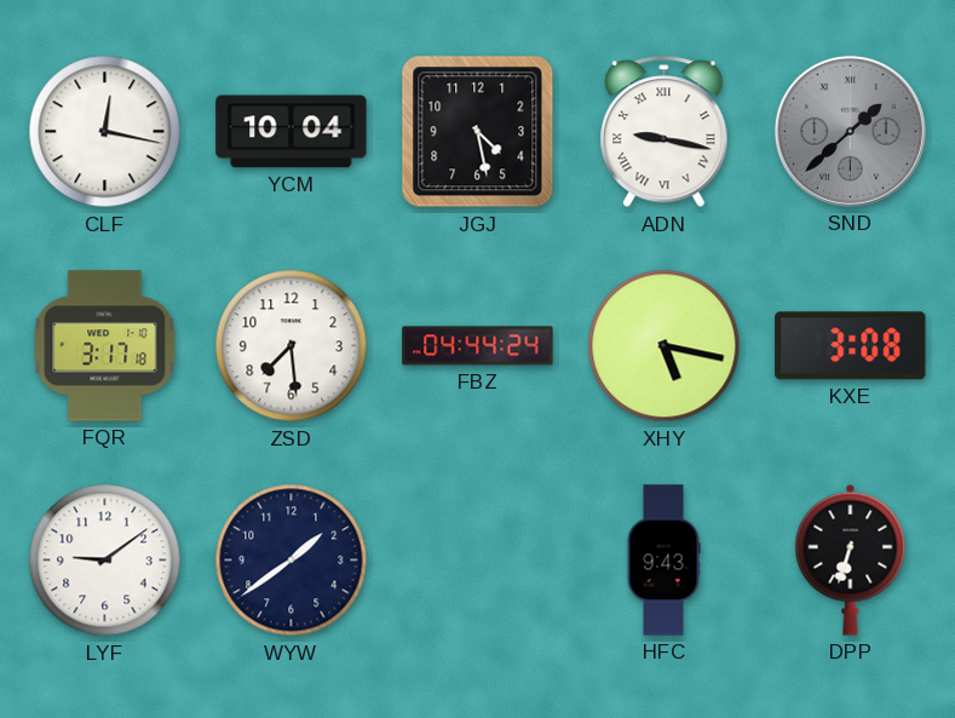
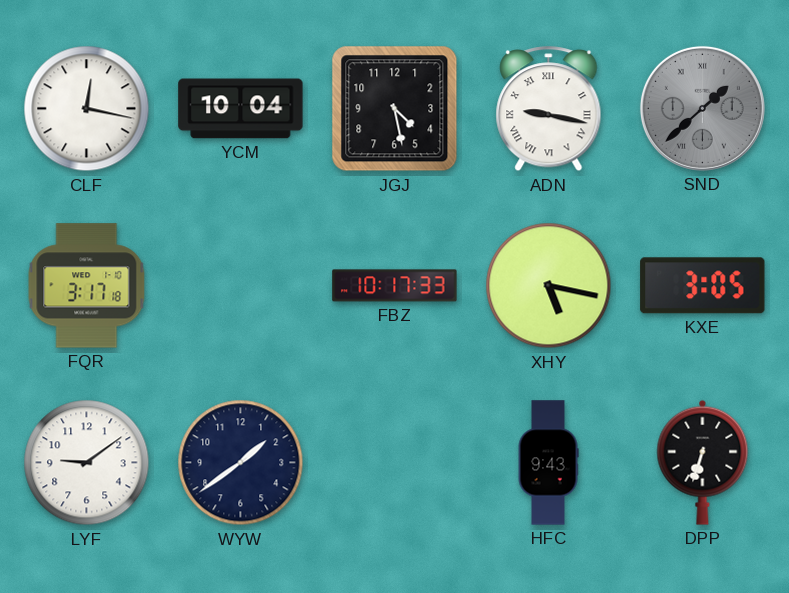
ZSD: 7:29 -> none (292, 346)
FBZ: 04:44 -> 10:17 (395, 286)
KXE: 3:08 -> 3:05 (703, 286)
